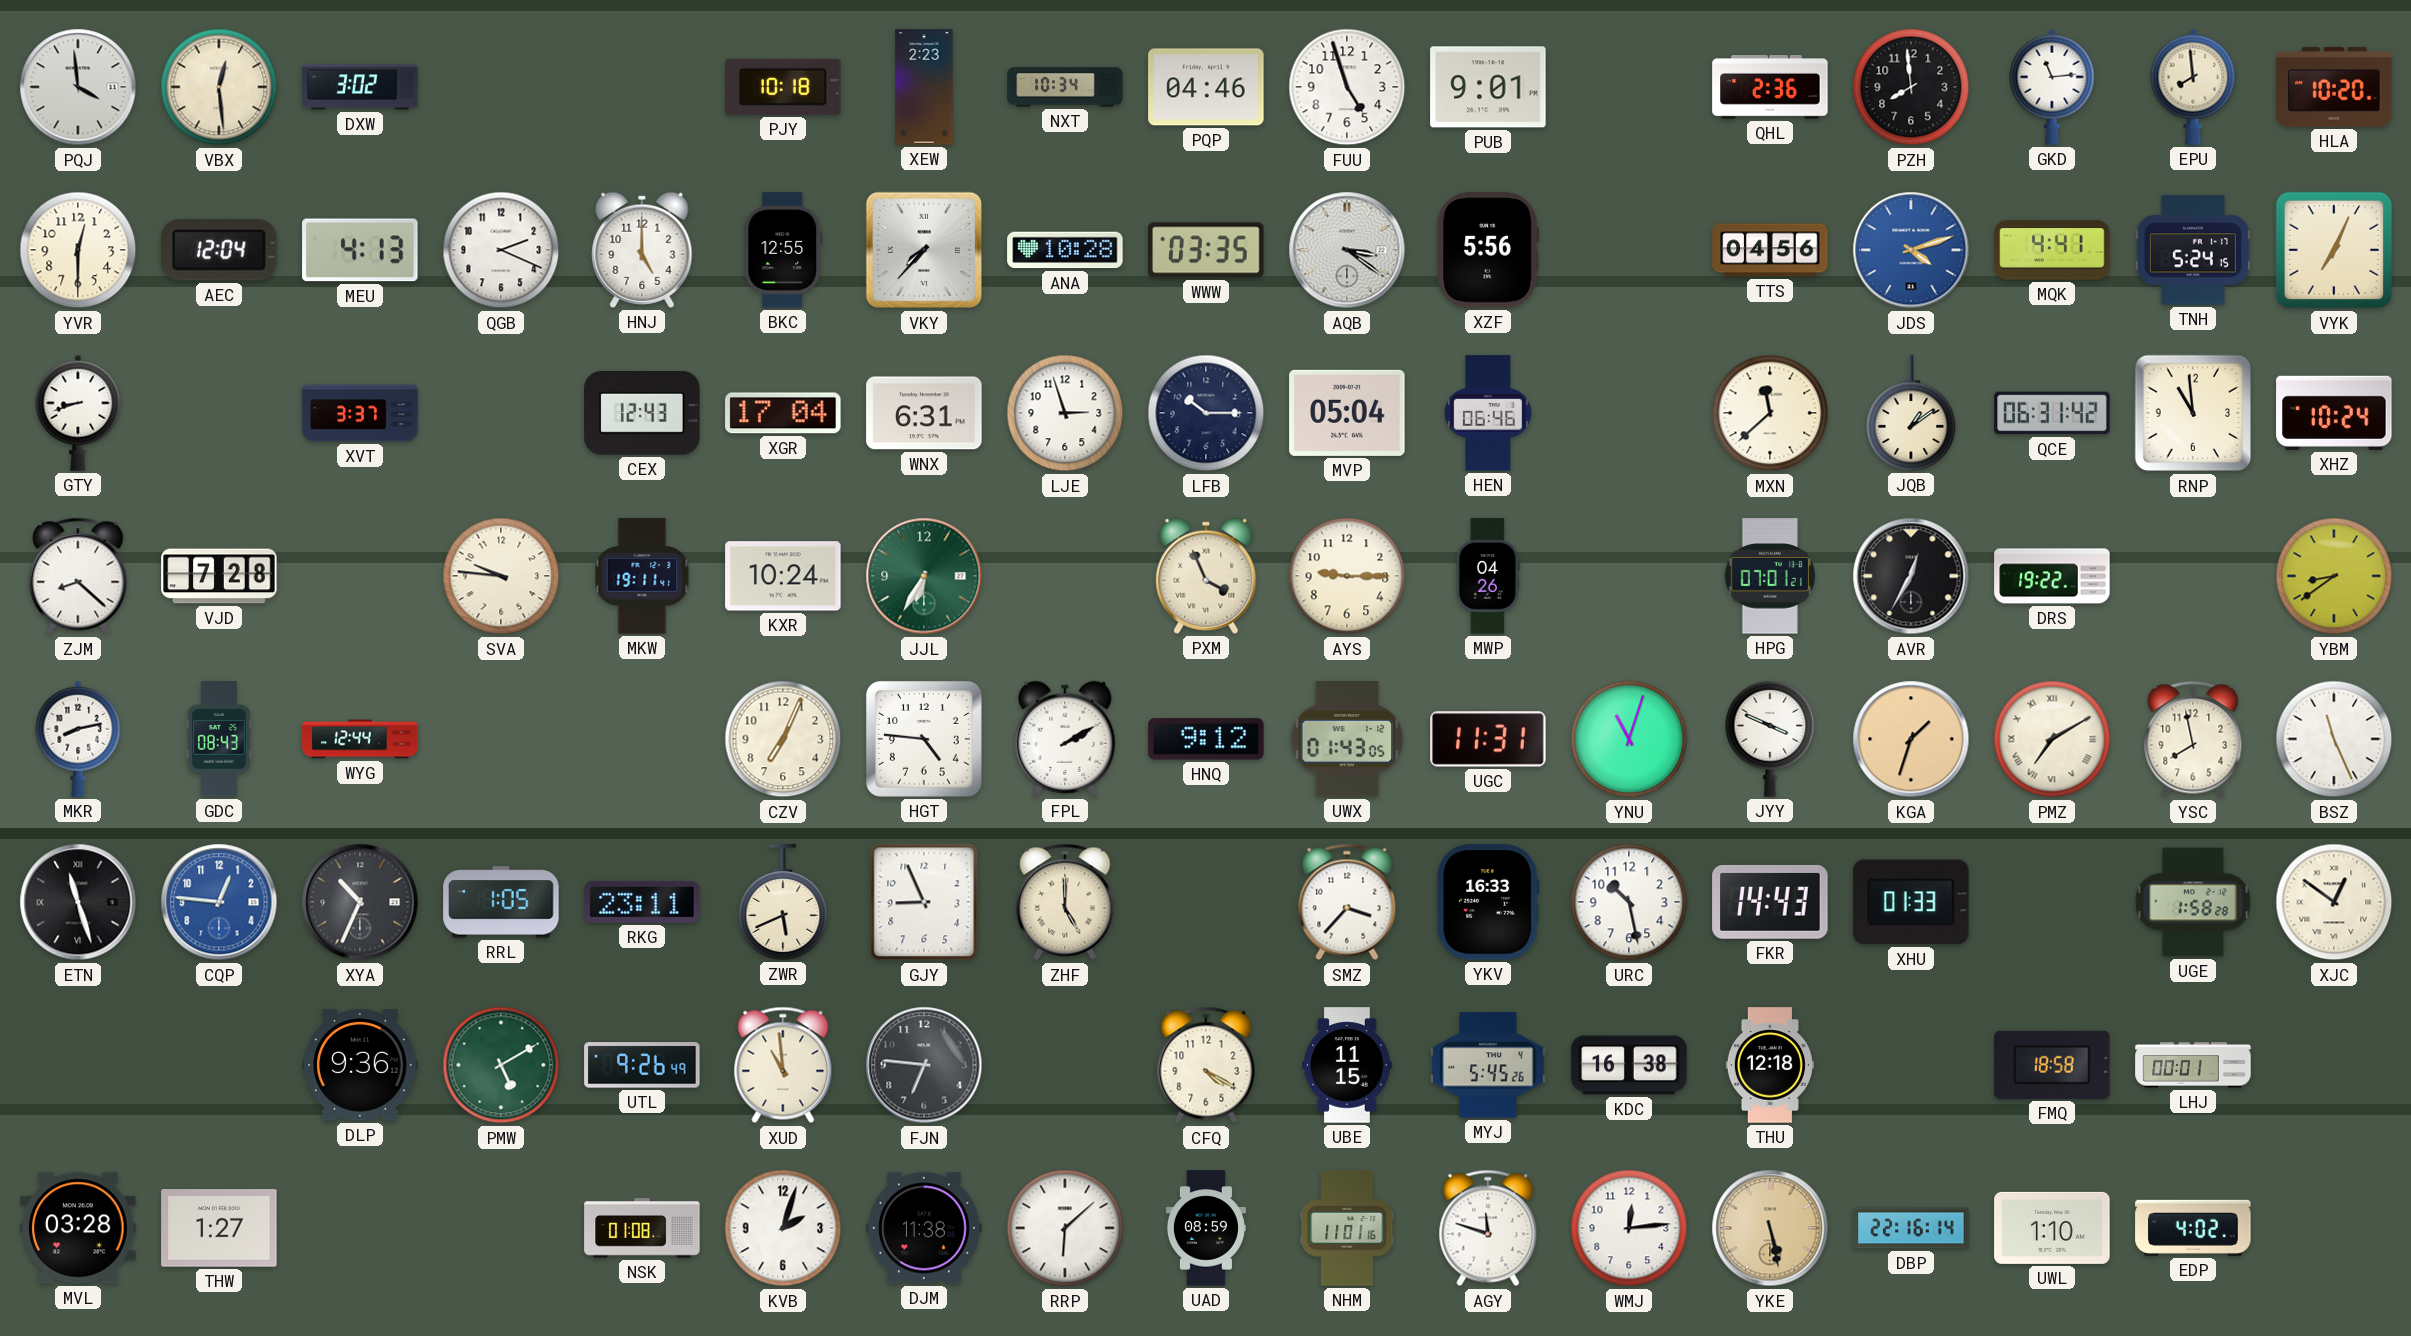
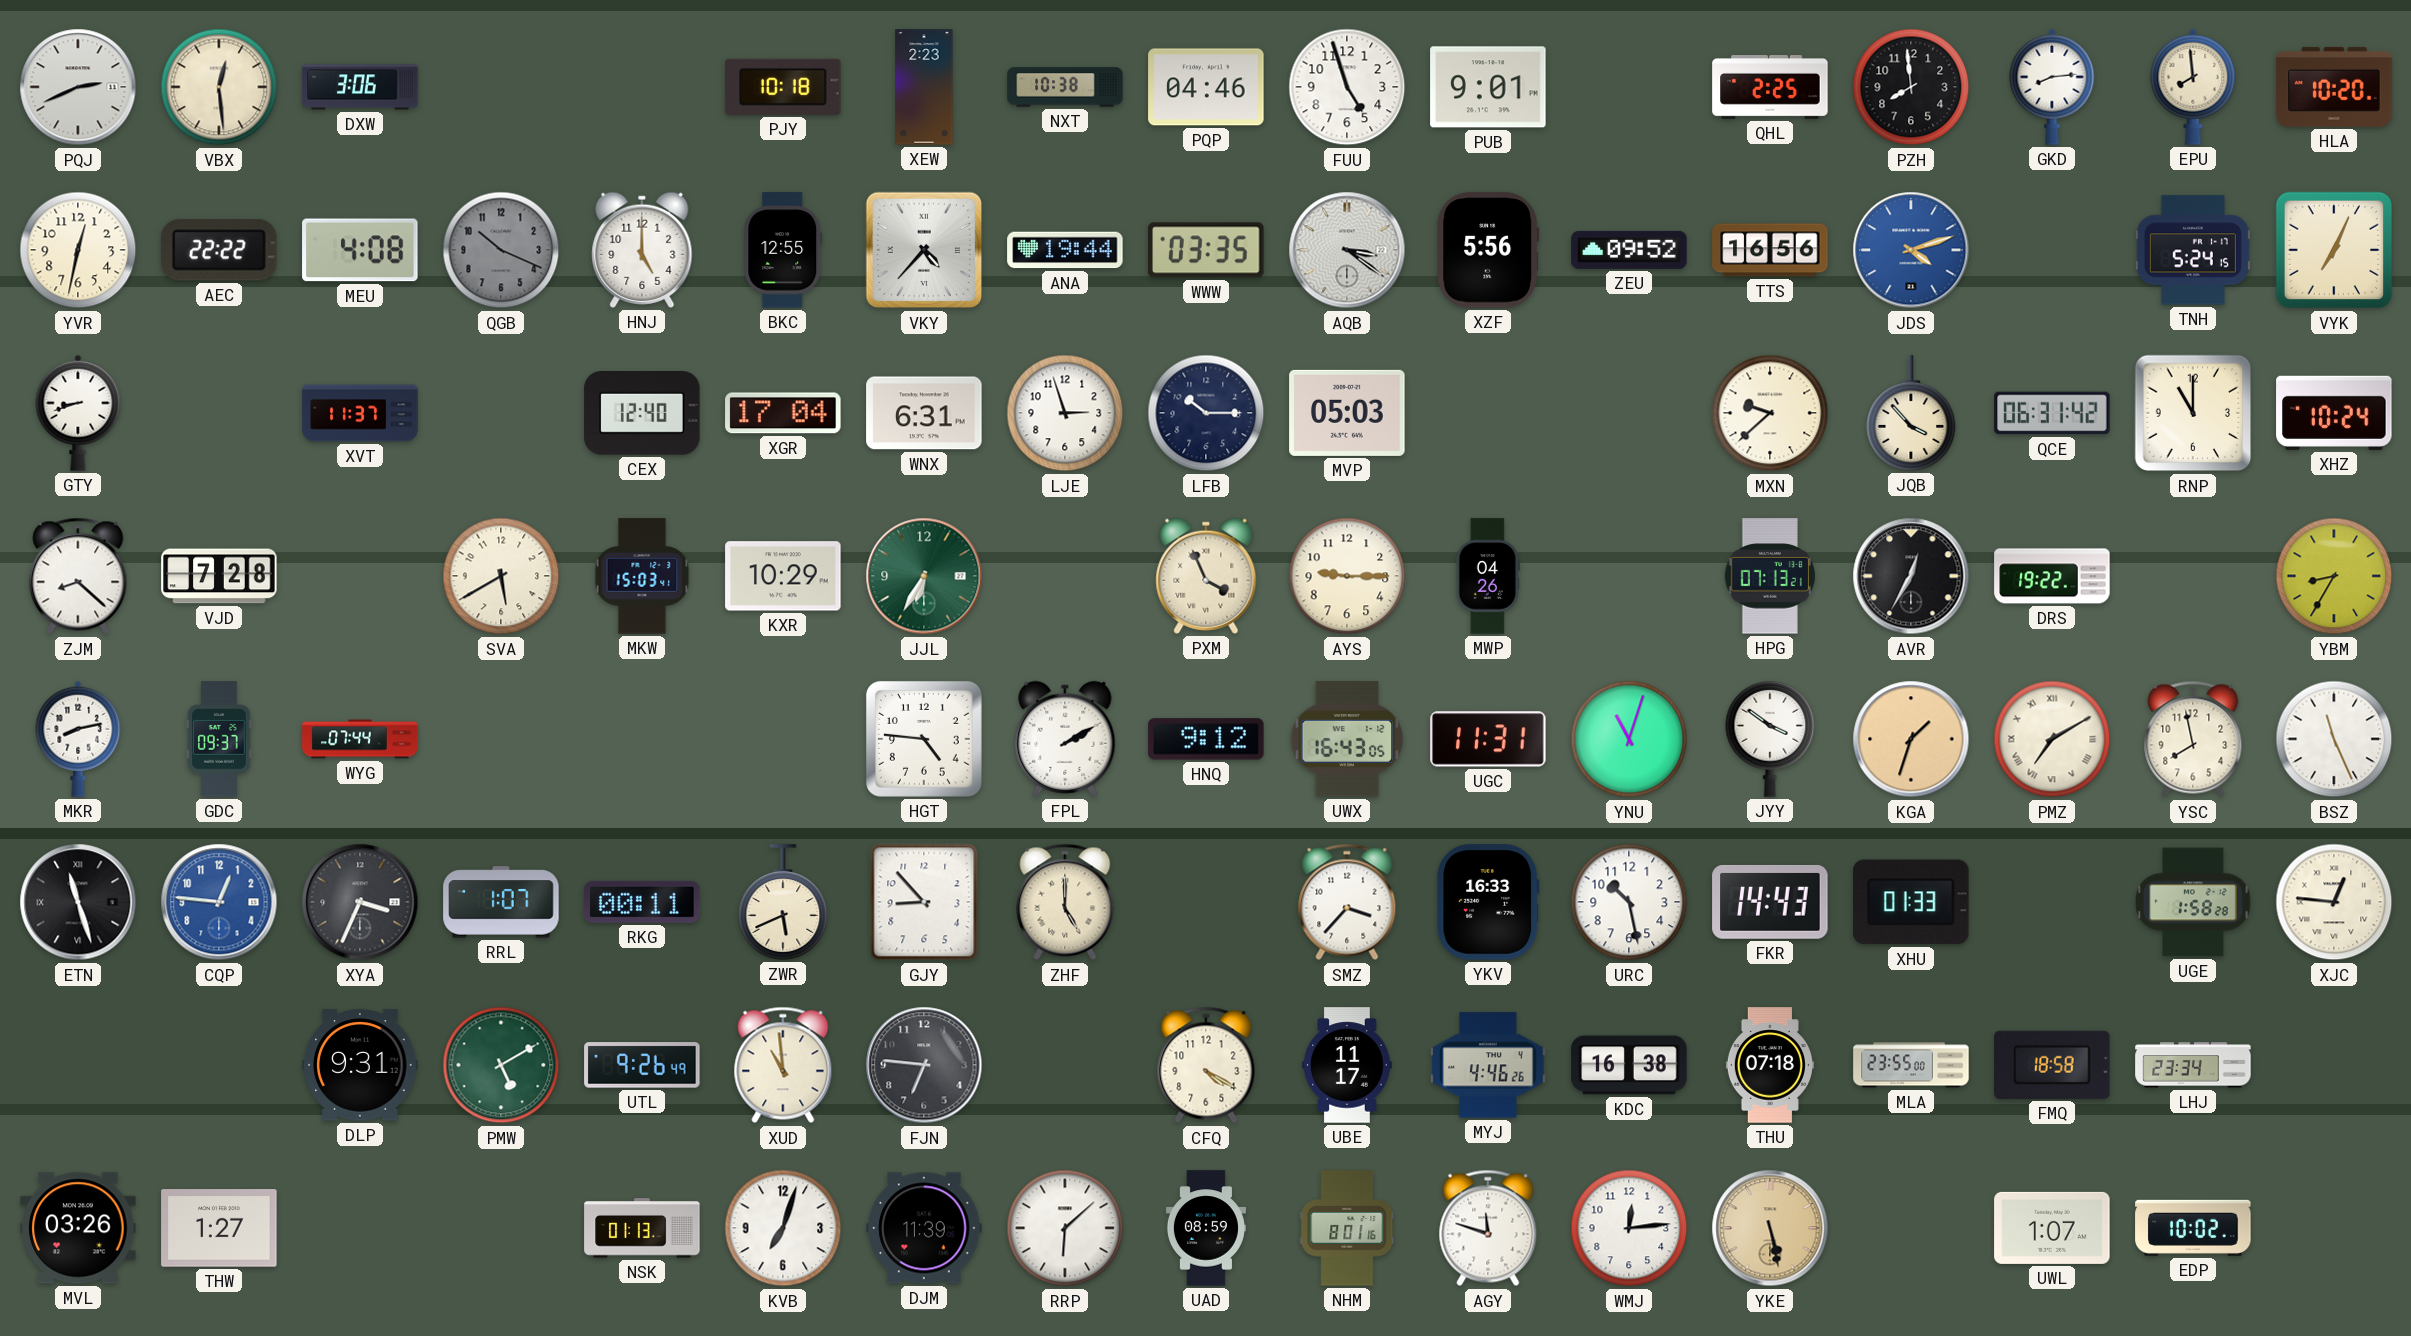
PQJ: 3:59 -> 2:41 (78, 87)
DXW: 3:02 -> 3:06 (360, 87)
NXT: 10:34 -> 10:38 (1065, 87)
QHL: 2:36 -> 2:25 (1770, 88)
GKD: 11:14 -> 8:14 (2052, 87)
YVR: 12:30 -> 12:32 (78, 250)
AEC: 12:04 -> 22:22 (219, 250)
MEU: 4:13 -> 4:08 (360, 250)
QGB: 2:19 -> 10:19 (501, 250)
QGB dial: white -> grey (501, 250)
VKY: 7:37 -> 4:37 (924, 250)
ANA: 10:28 -> 19:44 (1065, 250)
ZEU: none -> 09:52 (1629, 250)
TTS: 04:56 -> 16:56 (1770, 250)
MQK: 4:41 -> none (2052, 250)
XVT: 3:37 -> 11:37 (360, 413)
CEX: 12:43 -> 12:40 (642, 414)
MVP: 05:04 -> 05:03 (1347, 413)
HEN: 06:46 -> none (1489, 413)
MXN: 11:38 -> 9:38 (1770, 413)
JQB: 1:09 -> 3:53 (1911, 413)
RNP: 10:59 -> 11:00 (2193, 413)
SVA: 9:46 -> 5:40 (501, 576)
MKW: 19:11 -> 15:03 (642, 576)
KXR: 10:24 -> 10:29 (783, 576)
HPG: 07:01 -> 07:13 (1770, 576)
YBM: 8:39 -> 8:35 (2334, 576)
GDC: 08:43 -> 09:37 (220, 739)
WYG: 12:44 -> 07:44 (360, 739)
CZV: 7:04 -> none (783, 739)
UWX: 01:43 -> 16:43 (1347, 739)
JYY: 3:49 -> 3:51 (1770, 739)
XYA: 10:34 -> 3:34 (360, 902)
RRL: 1:05 -> 1:07 (501, 902)
RKG: 23:11 -> 00:11 (642, 902)
GJY: 8:56 -> 8:53 (924, 902)
XJC: 12:51 -> 12:46 (2334, 902)
DLP: 9:36 -> 9:31 (360, 1065)
UBE: 11:15 -> 11:17 (1347, 1065)
MYJ: 5:45 -> 4:46 (1488, 1065)
THU: 12:18 -> 07:18 (1770, 1065)
MLA: none -> 23:55 (1911, 1065)
LHJ: 00:01 -> 23:34 (2193, 1065)
MVL: 03:28 -> 03:26 (78, 1228)
NSK: 01:08 -> 01:13 (642, 1228)
KVB: 2:03 -> 7:03 (783, 1228)
DJM: 11:38 -> 11:39 (924, 1228)
NHM: 11:01 -> 8:01 (1347, 1228)
DBP: 22:16 -> none (1911, 1228)
UWL: 1:10 -> 1:07 (2052, 1228)
EDP: 4:02 -> 10:02 (2193, 1228)
